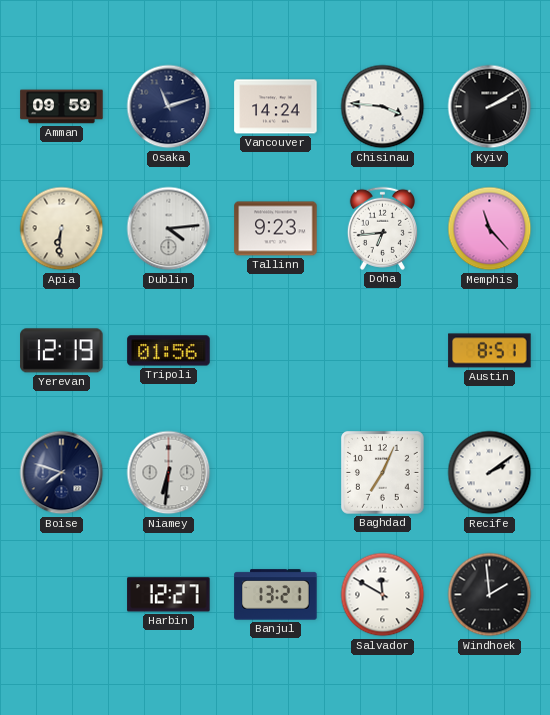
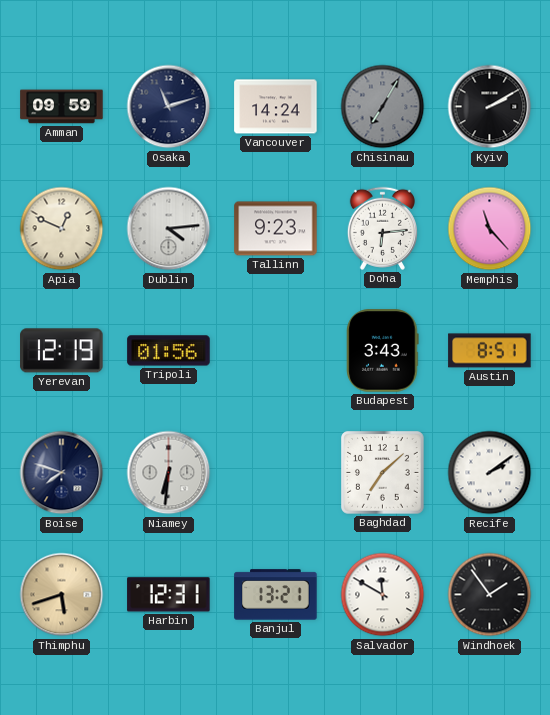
Chisinau: 3:46 -> 7:05 (383, 107)
Chisinau dial: white -> grey (383, 107)
Apia: 6:31 -> 12:49 (62, 229)
Doha: 6:44 -> 6:14 (382, 228)
Budapest: none -> 3:43 (383, 351)
Baghdad: 7:04 -> 7:08 (383, 473)
Thimphu: none -> 5:42 (62, 595)
Harbin: 12:27 -> 12:31 (169, 595)
Windhoek: 1:59 -> 1:54 (490, 595)
